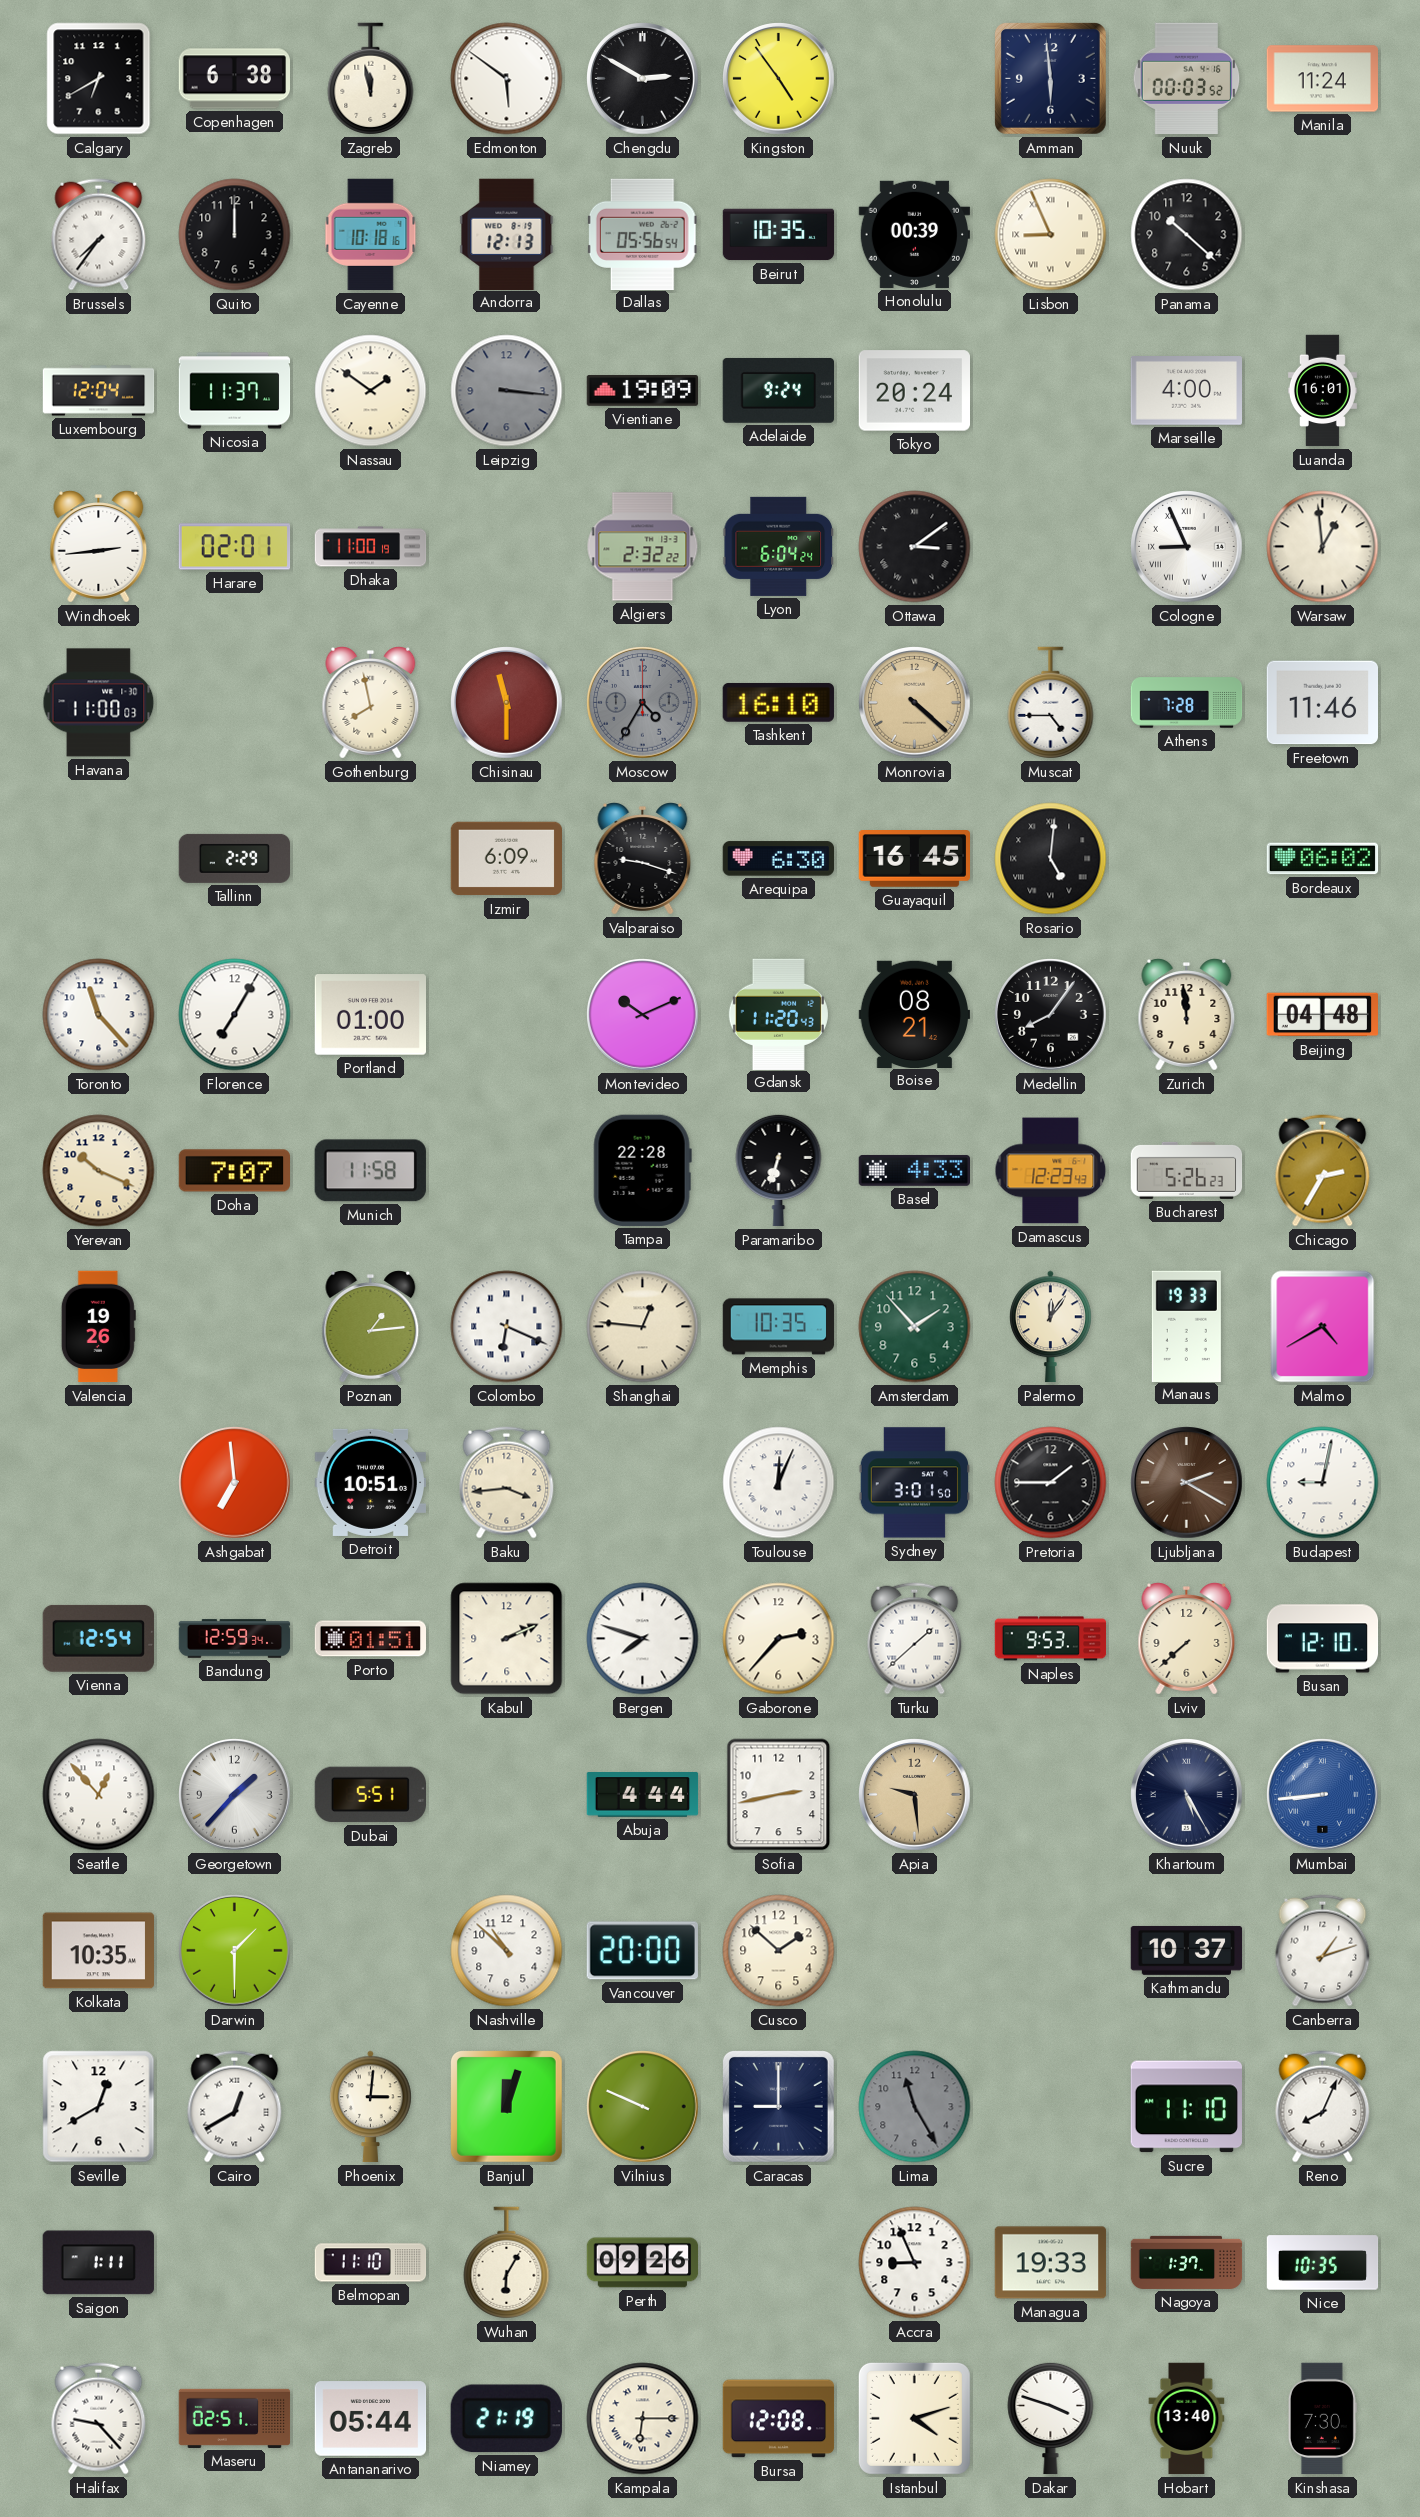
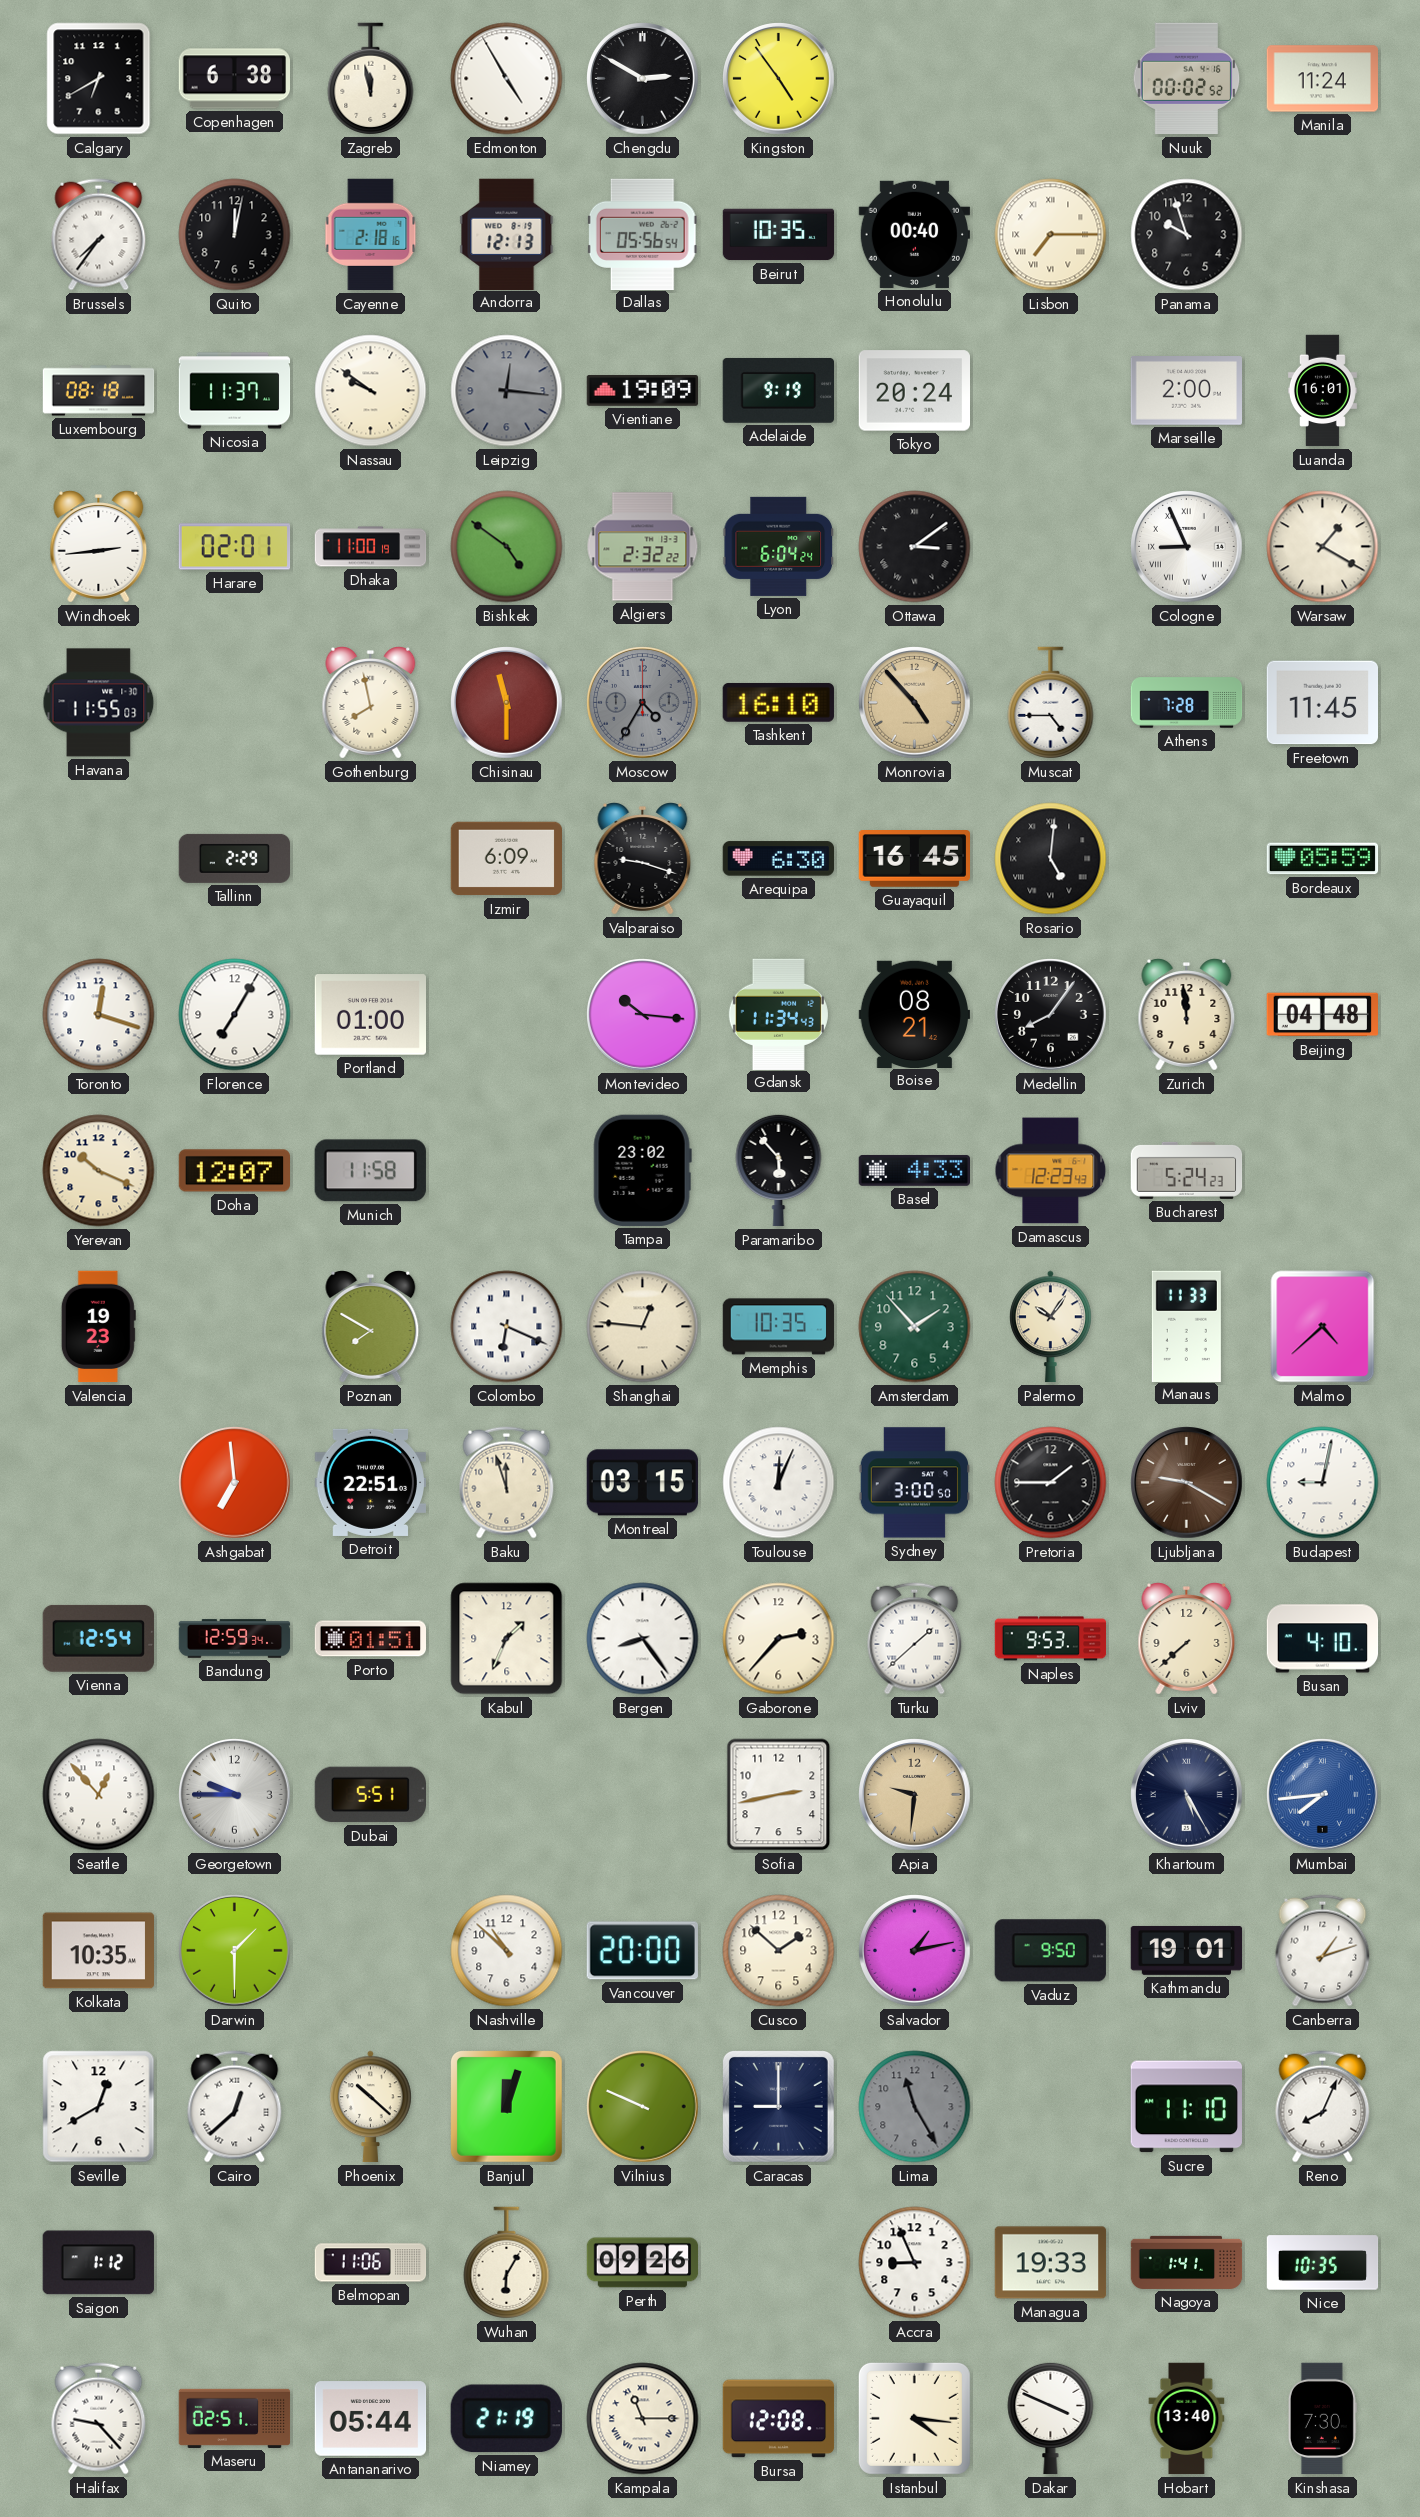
Edmonton: 5:51 -> 4:55 (507, 79)
Amman: 5:59 -> none (1050, 78)
Nuuk: 00:03 -> 00:02 (1187, 79)
Quito: 12:00 -> 12:02 (235, 235)
Cayenne: 10:18 -> 2:18 (371, 235)
Honolulu: 00:39 -> 00:40 (914, 234)
Lisbon: 8:56 -> 7:15 (1051, 235)
Panama: 10:22 -> 9:57 (1187, 235)
Luxembourg: 12:04 -> 08:18 (99, 391)
Nassau: 1:51 -> 9:51 (371, 391)
Leipzig: 3:16 -> 12:16 (507, 391)
Adelaide: 9:24 -> 9:19 (778, 390)
Marseille: 4:00 -> 2:00 (1187, 391)
Bishkek: none -> 4:51 (507, 547)
Warsaw: 12:59 -> 1:20 (1323, 547)
Havana: 11:00 -> 11:55 (99, 703)
Monrovia: 4:22 -> 4:53 (915, 703)
Freetown: 11:46 -> 11:45 (1322, 703)
Bordeaux: 06:02 -> 05:59 (1323, 859)
Toronto: 11:23 -> 12:18 (99, 1015)
Montevideo: 10:11 -> 10:16 (643, 1015)
Gdansk: 11:20 -> 11:34 (778, 1014)
Doha: 7:07 -> 12:07 (235, 1171)
Tampa: 22:28 -> 23:02 (642, 1170)
Paramaribo: 6:33 -> 5:53 (779, 1170)
Bucharest: 5:26 -> 5:24 (1187, 1170)
Chicago: 2:35 -> none (1323, 1171)
Valencia: 19:26 -> 19:23 (98, 1327)
Poznan: 1:14 -> 7:50 (371, 1327)
Palermo: 12:06 -> 10:06 (1051, 1327)
Manaus: 19:33 -> 11:33 (1186, 1326)
Malmo: 4:40 -> 4:38 (1323, 1327)
Detroit: 10:51 -> 22:51 (370, 1482)
Baku: 3:44 -> 11:57 (507, 1483)
Montreal: none -> 03:15 (642, 1483)
Sydney: 3:01 -> 3:00 (915, 1483)
Ljubljana: 2:20 -> 9:20 (1187, 1483)
Kabul: 2:11 -> 1:34 (507, 1639)
Bergen: 7:48 -> 8:24 (643, 1639)
Busan: 12:10 -> 4:10 (1323, 1639)
Georgetown: 1:37 -> 9:45 (235, 1795)
Abuja: 4:44 -> none (643, 1795)
Apia: 9:29 -> 9:31 (915, 1795)
Mumbai: 8:44 -> 7:44 (1323, 1795)
Salvador: none -> 1:13 (915, 1951)
Vaduz: none -> 9:50 (1050, 1951)
Kathmandu: 10:37 -> 19:01 (1187, 1951)
Cairo: 12:40 -> 12:38 (235, 2107)
Phoenix: 3:01 -> 10:22 (371, 2107)
Saigon: 1:11 -> 1:12 (98, 2263)
Belmopan: 11:10 -> 11:06 (371, 2263)
Nagoya: 1:37 -> 1:41 (1187, 2262)
Kampala: 6:15 -> 11:15 (643, 2419)
Istanbul: 4:12 -> 4:16 (914, 2418)
Dakar: 3:48 -> 3:49 (1051, 2418)
